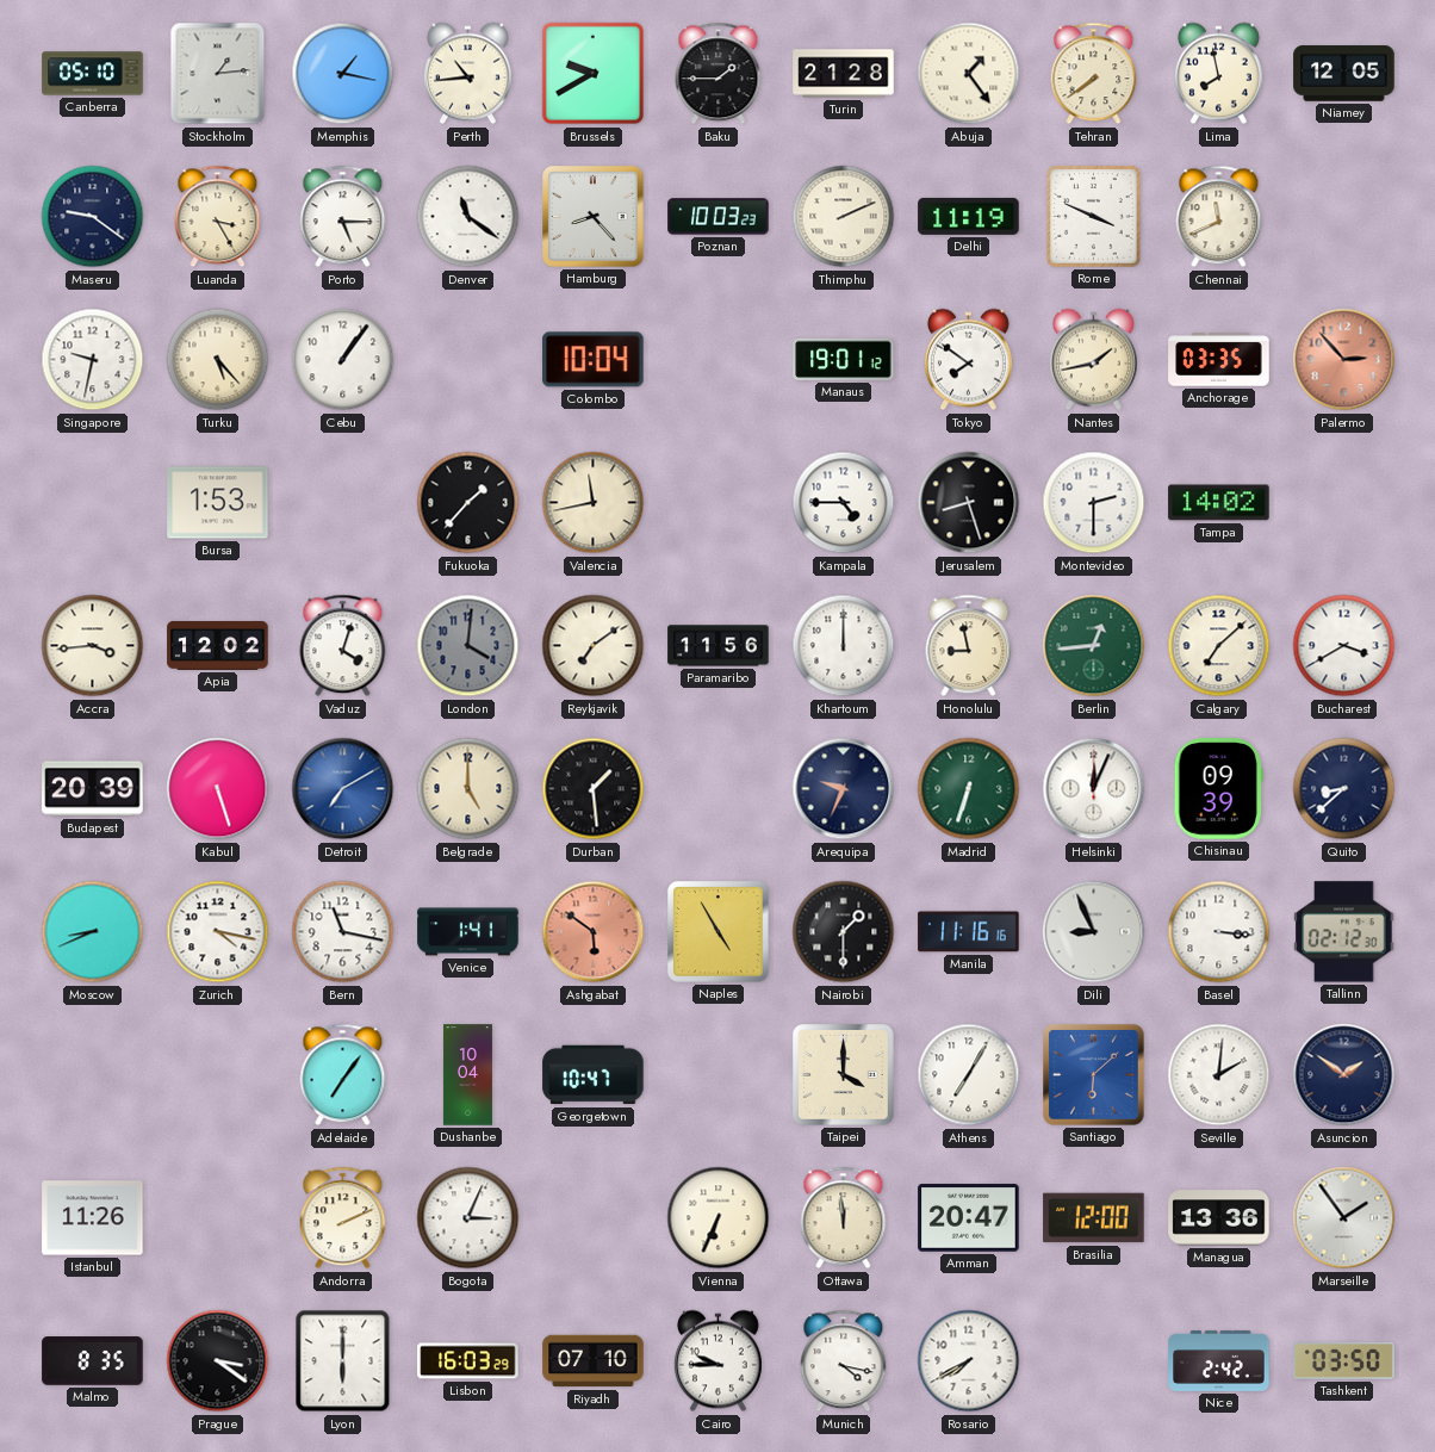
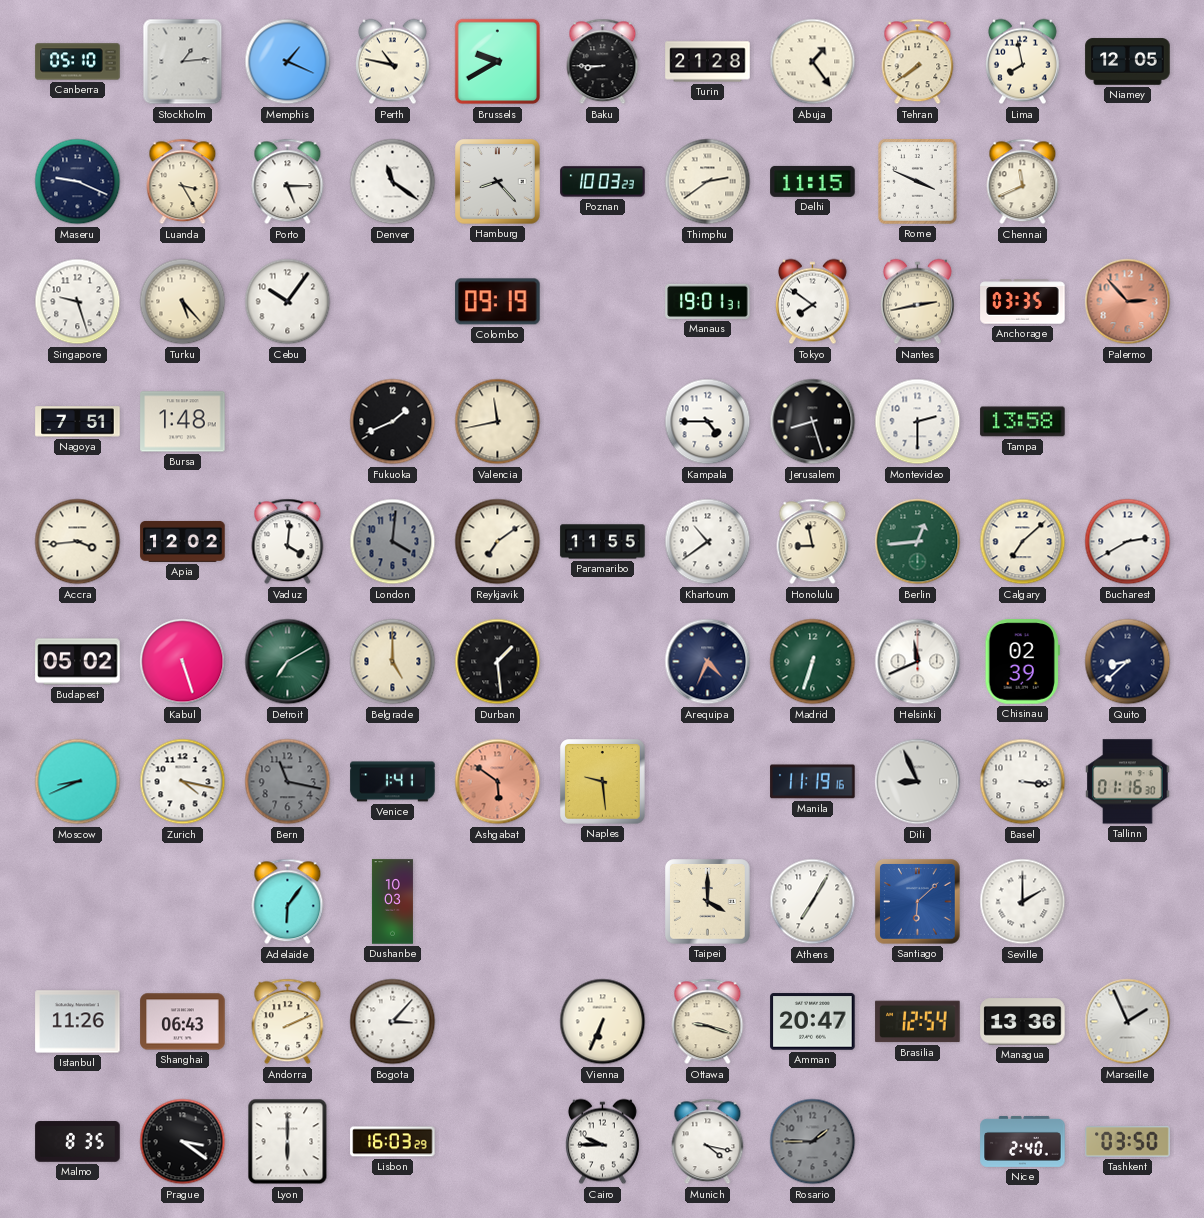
Memphis: 1:17 -> 1:19 (288, 62)
Perth: 10:44 -> 10:47 (392, 62)
Baku: 1:45 -> 8:45 (603, 62)
Maseru: 9:21 -> 9:19 (78, 182)
Thimphu: 2:11 -> 2:39 (708, 182)
Delhi: 11:19 -> 11:15 (813, 181)
Singapore: 9:32 -> 9:27 (78, 302)
Cebu: 1:06 -> 10:06 (288, 302)
Colombo: 10:04 -> 09:19 (498, 302)
Manaus: 19:01:12 -> 19:01:31 (708, 301)
Nantes: 1:43 -> 2:43 (917, 302)
Nagoya: none -> 7:51 (78, 422)
Bursa: 1:53 -> 1:48 (183, 422)
Fukuoka: 1:37 -> 1:41 (393, 422)
Tampa: 14:02 -> 13:58 (1023, 422)
Vaduz: 4:03 -> 4:01 (288, 542)
Paramaribo: 11:56 -> 11:55 (603, 542)
Khartoum: 12:00 -> 10:39 (708, 542)
Bucharest: 3:40 -> 2:40 (1128, 542)
Budapest: 20:39 -> 05:02 (78, 662)
Detroit dial: blue -> green (288, 662)
Arequipa: 9:34 -> 4:34 (708, 662)
Helsinki: 12:04 -> 11:41 (918, 662)
Chisinau: 09:39 -> 02:39 (1022, 662)
Bern dial: white -> grey (288, 782)
Naples: 4:55 -> 9:29 (603, 782)
Nairobi: 1:30 -> none (844, 932)
Manila: 11:16 -> 11:19 (813, 782)
Tallinn: 02:12 -> 01:16 (1128, 782)
Adelaide: 7:06 -> 6:06 (288, 902)
Dushanbe: 10:04 -> 10:03 (392, 902)
Georgetown: 10:47 -> none (594, 1075)
Seville: 2:01 -> 2:00 (1023, 902)
Asuncion: 1:51 -> none (1344, 1075)
Shanghai: none -> 06:43 (183, 1022)
Bogota: 3:04 -> 3:07 (393, 1022)
Ottawa: 11:59 -> 9:18 (708, 1022)
Brasilia: 12:00 -> 12:54 (918, 1022)
Marseille: 1:54 -> 1:56 (1128, 1022)
Riyadh: 07:10 -> none (594, 1361)
Rosario: 7:40 -> 1:45 (813, 1142)
Rosario dial: white -> grey (813, 1142)
Nice: 2:42 -> 2:40 (1023, 1141)
